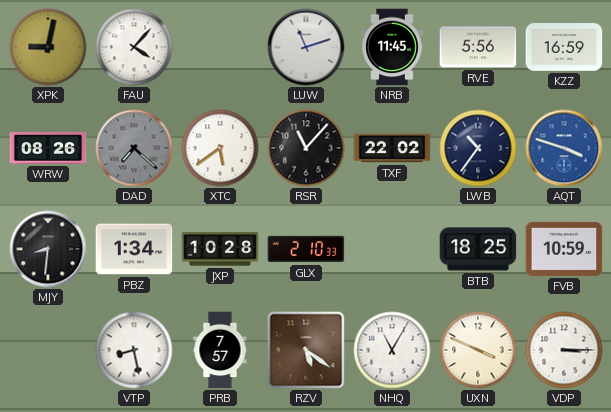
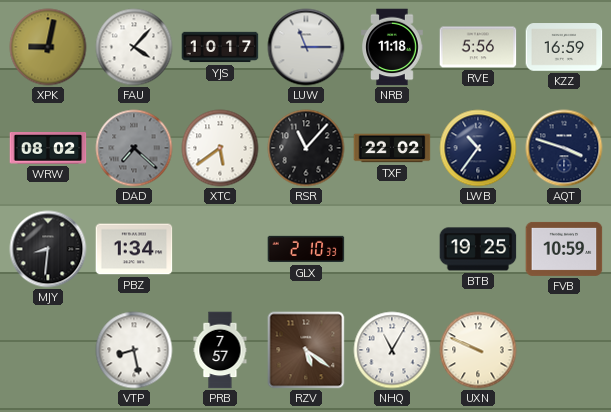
YJS: none -> 10:17 (220, 47)
LUW: 11:12 -> 11:15 (306, 47)
NRB: 11:45 -> 11:18 (392, 47)
WRW: 08:26 -> 08:02 (48, 149)
AQT dial: blue -> navy (564, 148)
JXP: 10:28 -> none (220, 249)
BTB: 18:25 -> 19:25 (478, 249)
UXN: 3:49 -> 9:49 (478, 350)
VDP: 3:15 -> none (564, 350)
